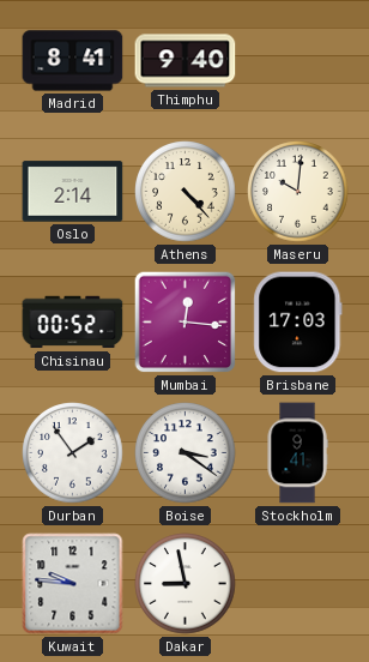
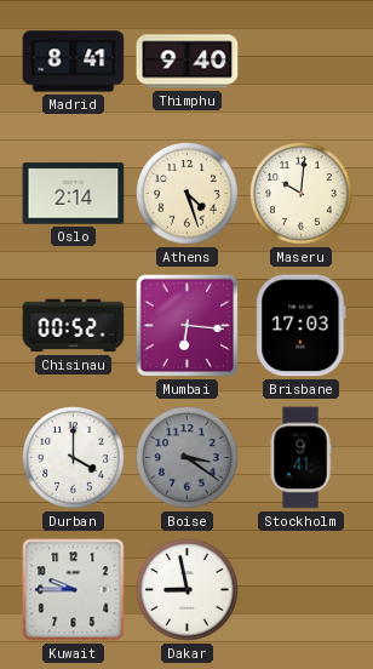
Athens: 4:23 -> 4:27 (188, 194)
Mumbai: 12:16 -> 6:16 (188, 326)
Durban: 1:54 -> 4:00 (74, 458)
Boise dial: white -> grey (188, 458)
Kuwait: 9:46 -> 9:45 (74, 590)
